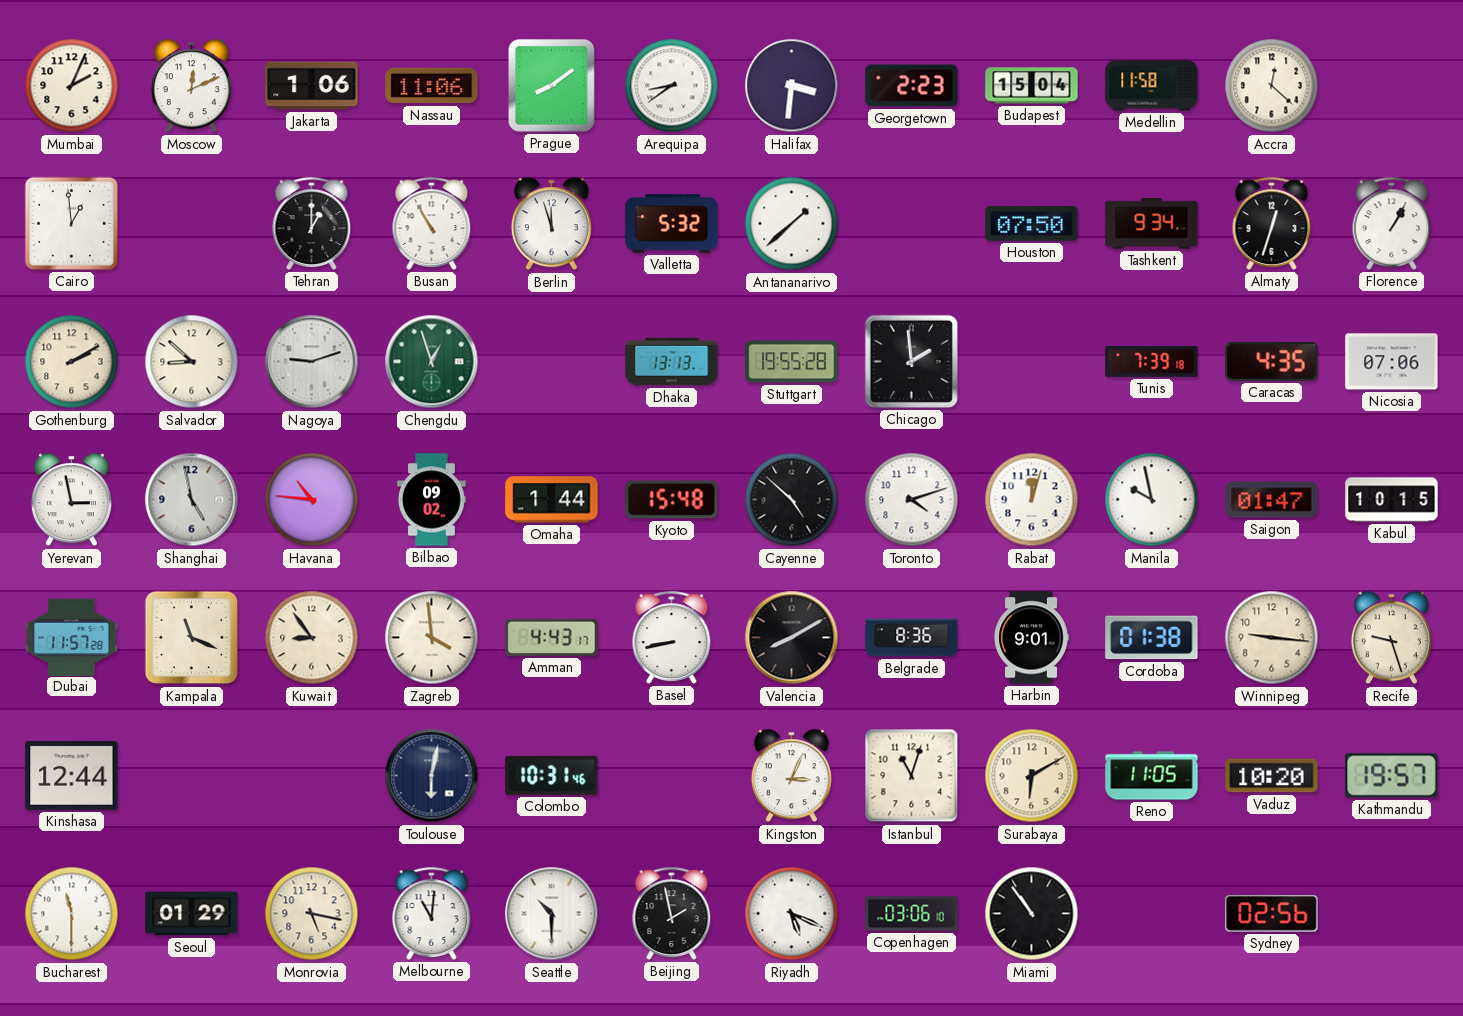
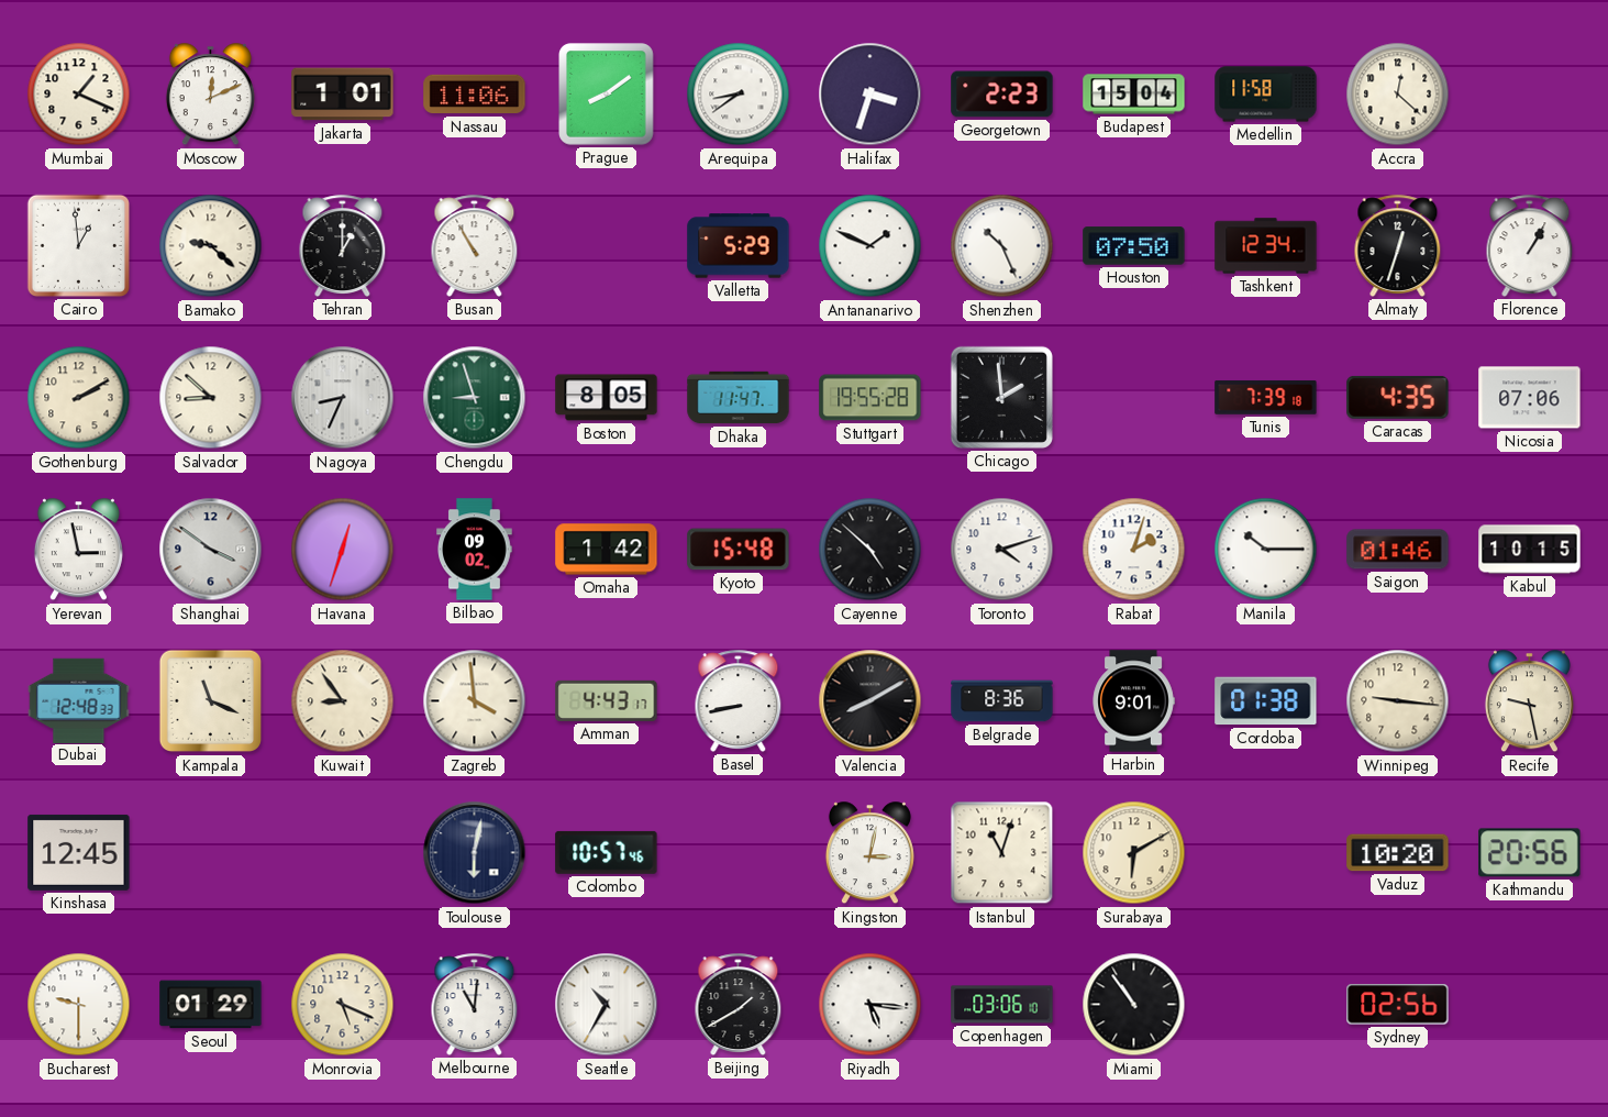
Mumbai: 2:04 -> 1:19 (79, 95)
Jakarta: 1:06 -> 1:01 (343, 95)
Halifax: 3:31 -> 3:33 (870, 95)
Bamako: none -> 9:22 (211, 246)
Berlin: 11:57 -> none (551, 224)
Valletta: 5:32 -> 5:29 (739, 246)
Antananarivo: 1:38 -> 1:49 (870, 246)
Shenzhen: none -> 10:26 (1002, 246)
Tashkent: 9:34 -> 12:34 (1266, 246)
Nagoya: 9:12 -> 8:34 (343, 398)
Chengdu: 12:57 -> 8:57 (475, 398)
Boston: none -> 8:05 (607, 398)
Dhaka: 13:13 -> 11:47 (739, 398)
Shanghai: 4:58 -> 3:51 (211, 550)
Havana: 10:46 -> 12:33 (343, 550)
Omaha: 1:44 -> 1:42 (607, 550)
Rabat: 12:03 -> 2:03 (1134, 550)
Manila: 9:58 -> 10:15 (1266, 550)
Saigon: 01:47 -> 01:46 (1398, 550)
Dubai: 11:57 -> 12:48 (79, 700)
Recife: 9:27 -> 9:28 (1529, 701)
Kinshasa: 12:44 -> 12:45 (79, 852)
Colombo: 10:31 -> 10:57 (607, 852)
Kingston: 3:04 -> 3:02 (869, 853)
Reno: 11:05 -> none (1152, 776)
Kathmandu: 19:57 -> 20:56 (1530, 853)
Bucharest: 11:30 -> 9:30 (79, 1005)
Monrovia: 5:17 -> 5:19 (343, 1005)
Seattle: 10:30 -> 10:35 (607, 1005)
Beijing: 1:58 -> 1:40 (739, 1004)
Riyadh: 5:19 -> 5:16 (870, 1005)
